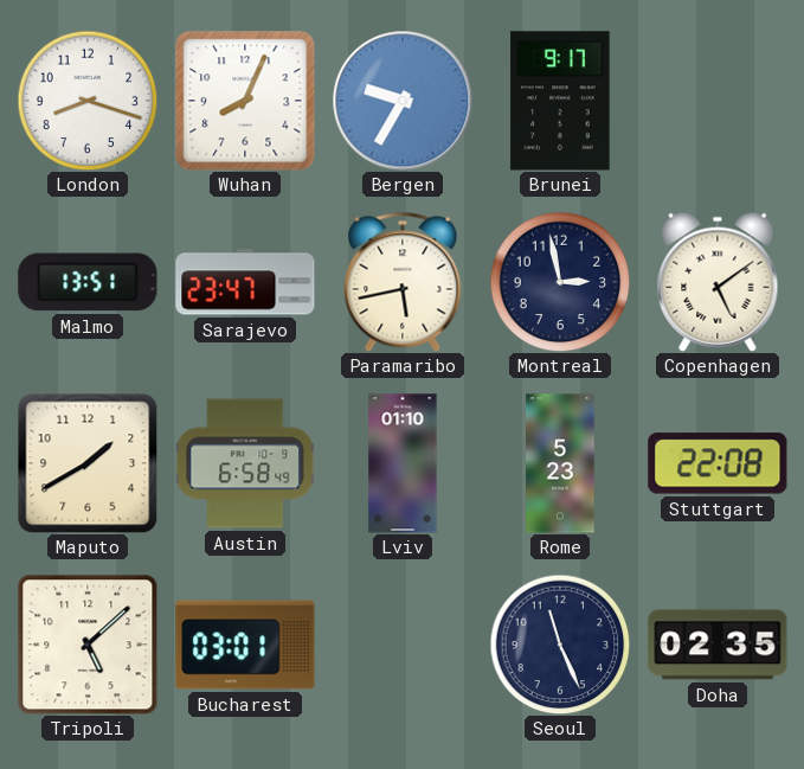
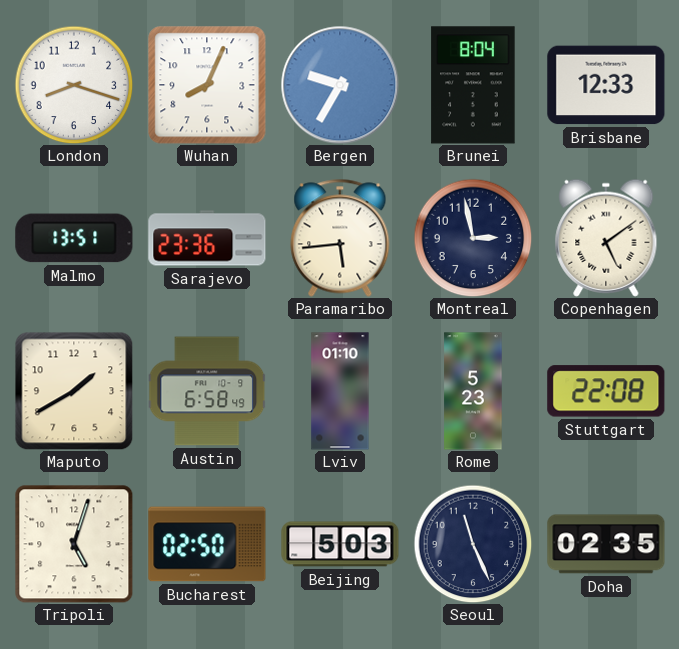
Brunei: 9:17 -> 8:04 (473, 85)
Brisbane: none -> 12:33 (606, 85)
Sarajevo: 23:47 -> 23:36 (207, 238)
Paramaribo: 5:43 -> 5:44 (340, 238)
Tripoli: 5:08 -> 5:03 (74, 544)
Bucharest: 03:01 -> 02:50 (207, 544)
Beijing: none -> 5:03 (340, 544)
